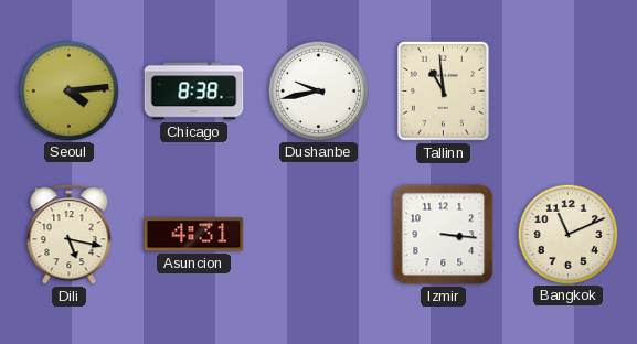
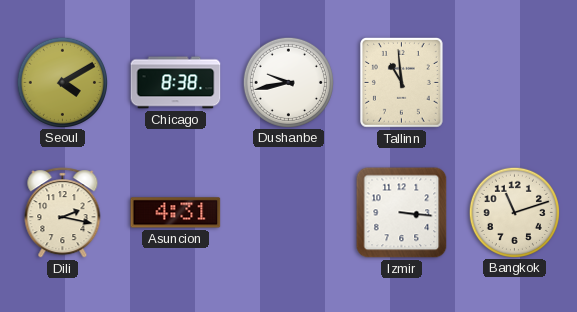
Seoul: 4:14 -> 4:10 (62, 82)
Dili: 5:17 -> 2:17 (63, 213)
Bangkok: 11:11 -> 11:12 (514, 212)
